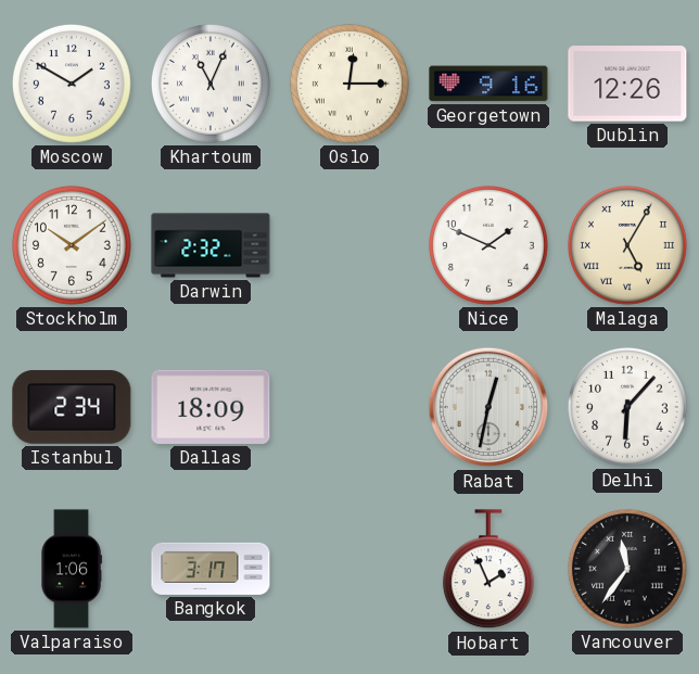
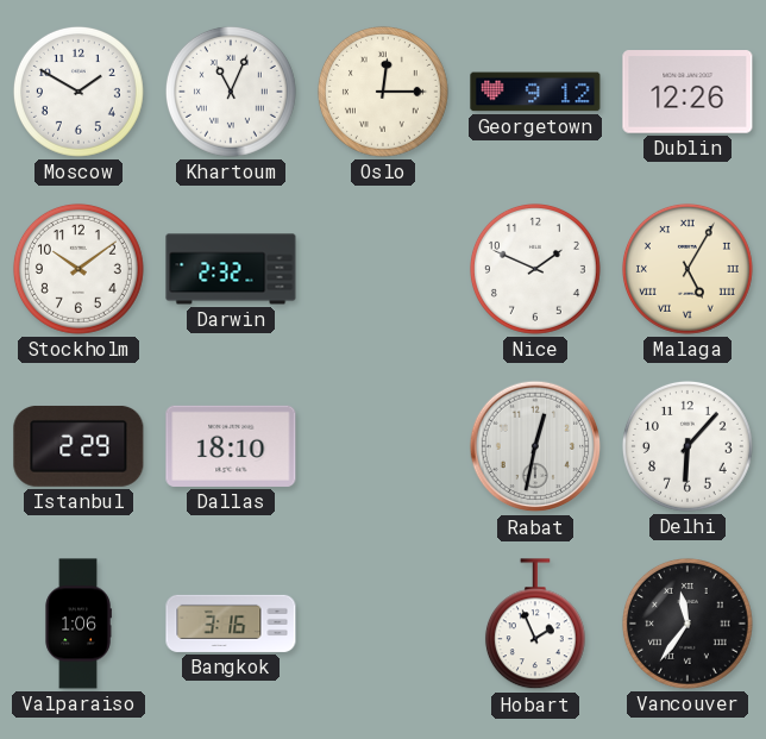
Georgetown: 9:16 -> 9:12 (535, 92)
Istanbul: 2:34 -> 2:29 (79, 446)
Dallas: 18:09 -> 18:10 (231, 446)
Bangkok: 3:17 -> 3:16 (231, 624)
